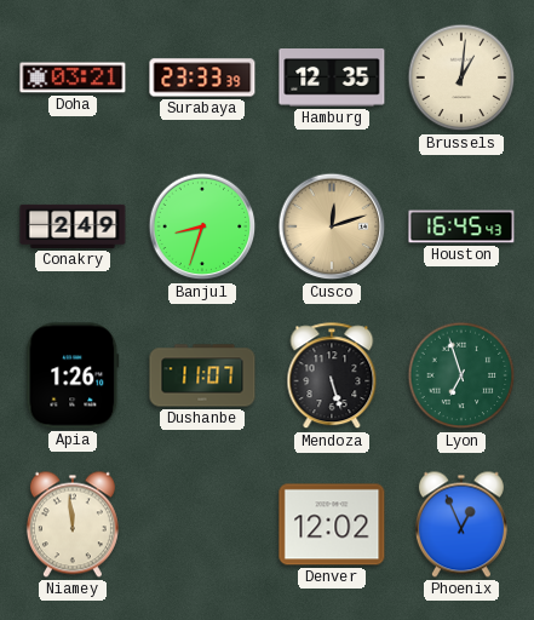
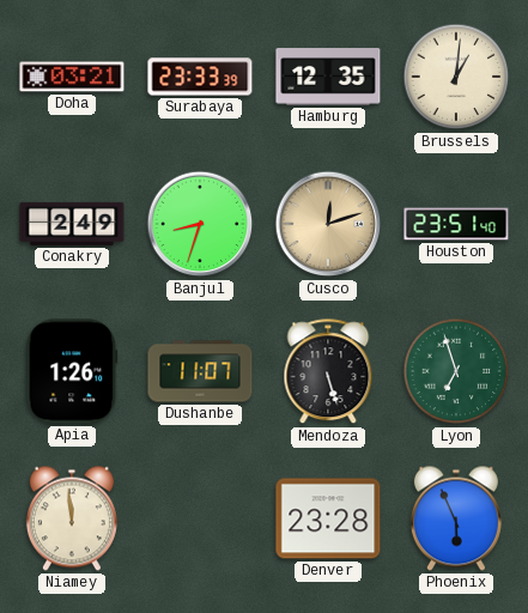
Houston: 16:45 -> 23:51 (456, 224)
Denver: 12:02 -> 23:28 (328, 518)
Phoenix: 12:56 -> 5:56 (456, 518)
